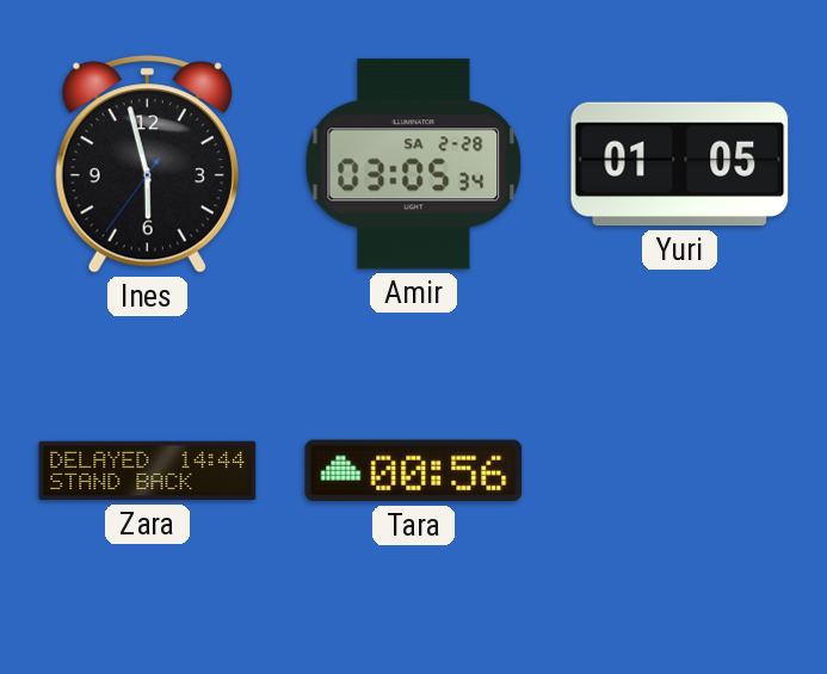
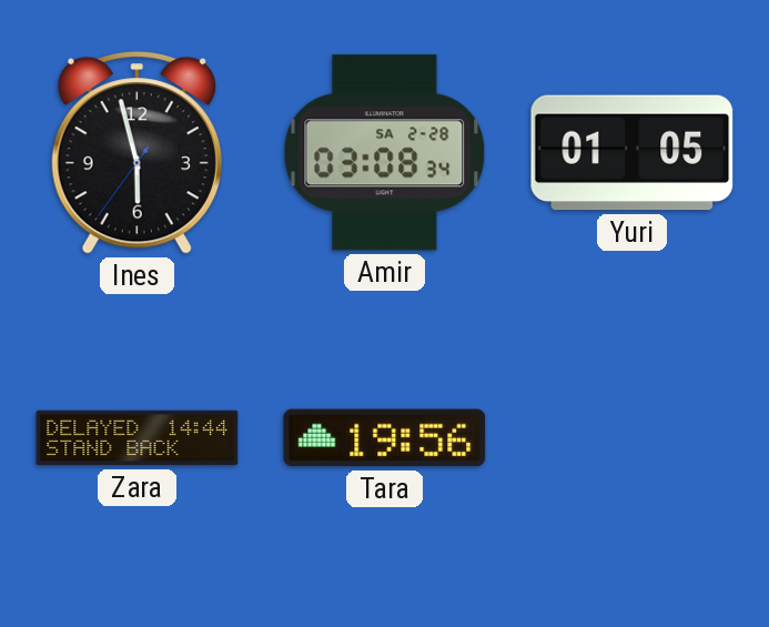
Amir: 03:05 -> 03:08 (385, 153)
Tara: 00:56 -> 19:56 (385, 438)
